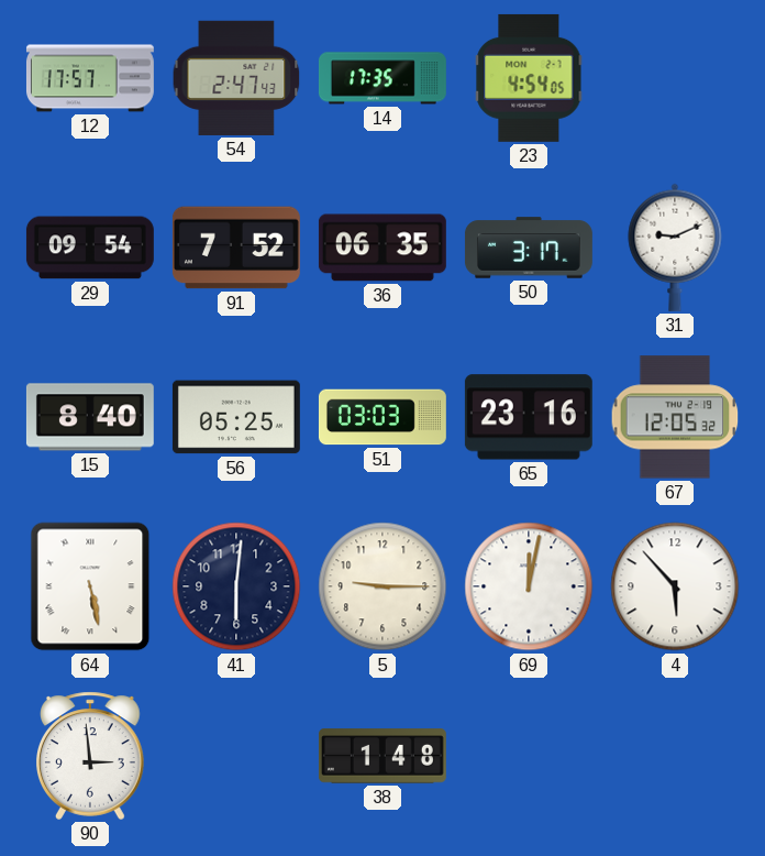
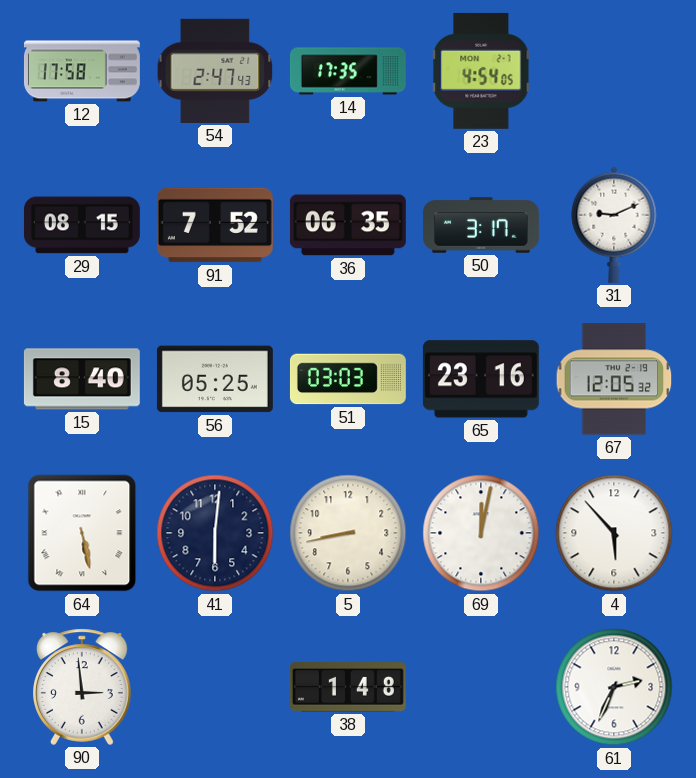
12: 17:57 -> 17:58 (82, 71)
29: 09:54 -> 08:15 (82, 225)
5: 9:15 -> 8:43 (348, 533)
61: none -> 2:34 (614, 687)
